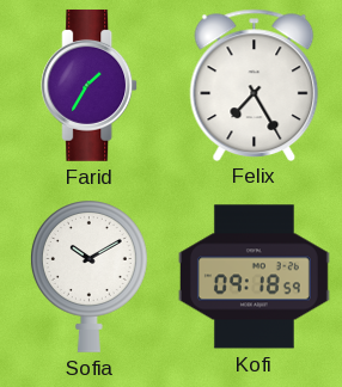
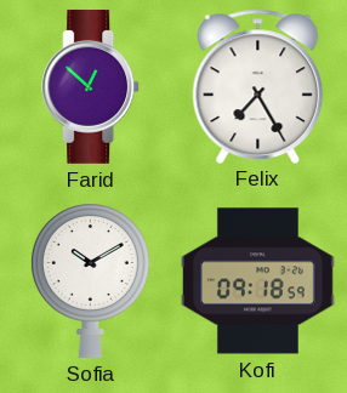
Farid: 1:35 -> 12:52 (91, 86)
